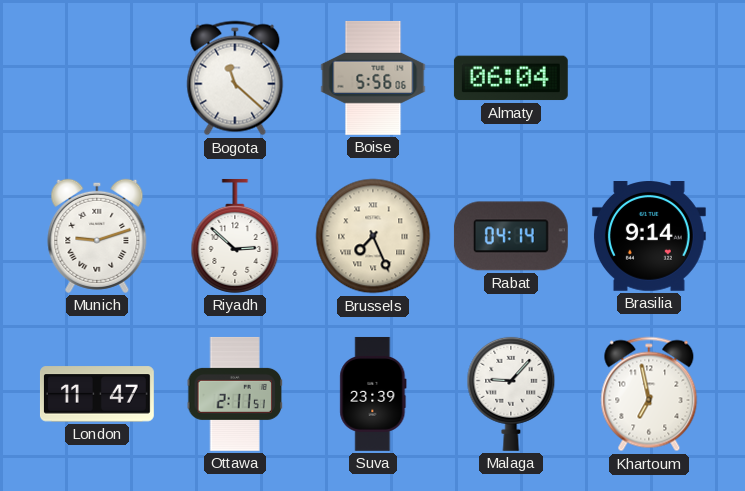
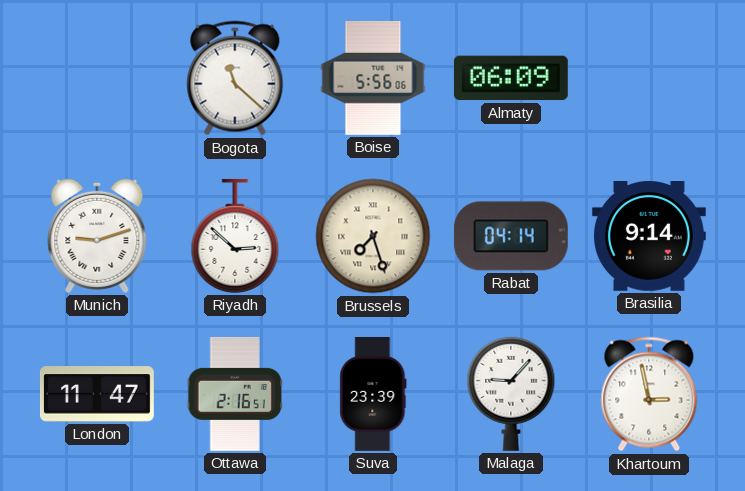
Almaty: 06:04 -> 06:09 (511, 78)
Brussels: 7:26 -> 7:27 (373, 236)
Ottawa: 2:11 -> 2:16 (235, 394)
Khartoum: 6:58 -> 2:58 (649, 394)
